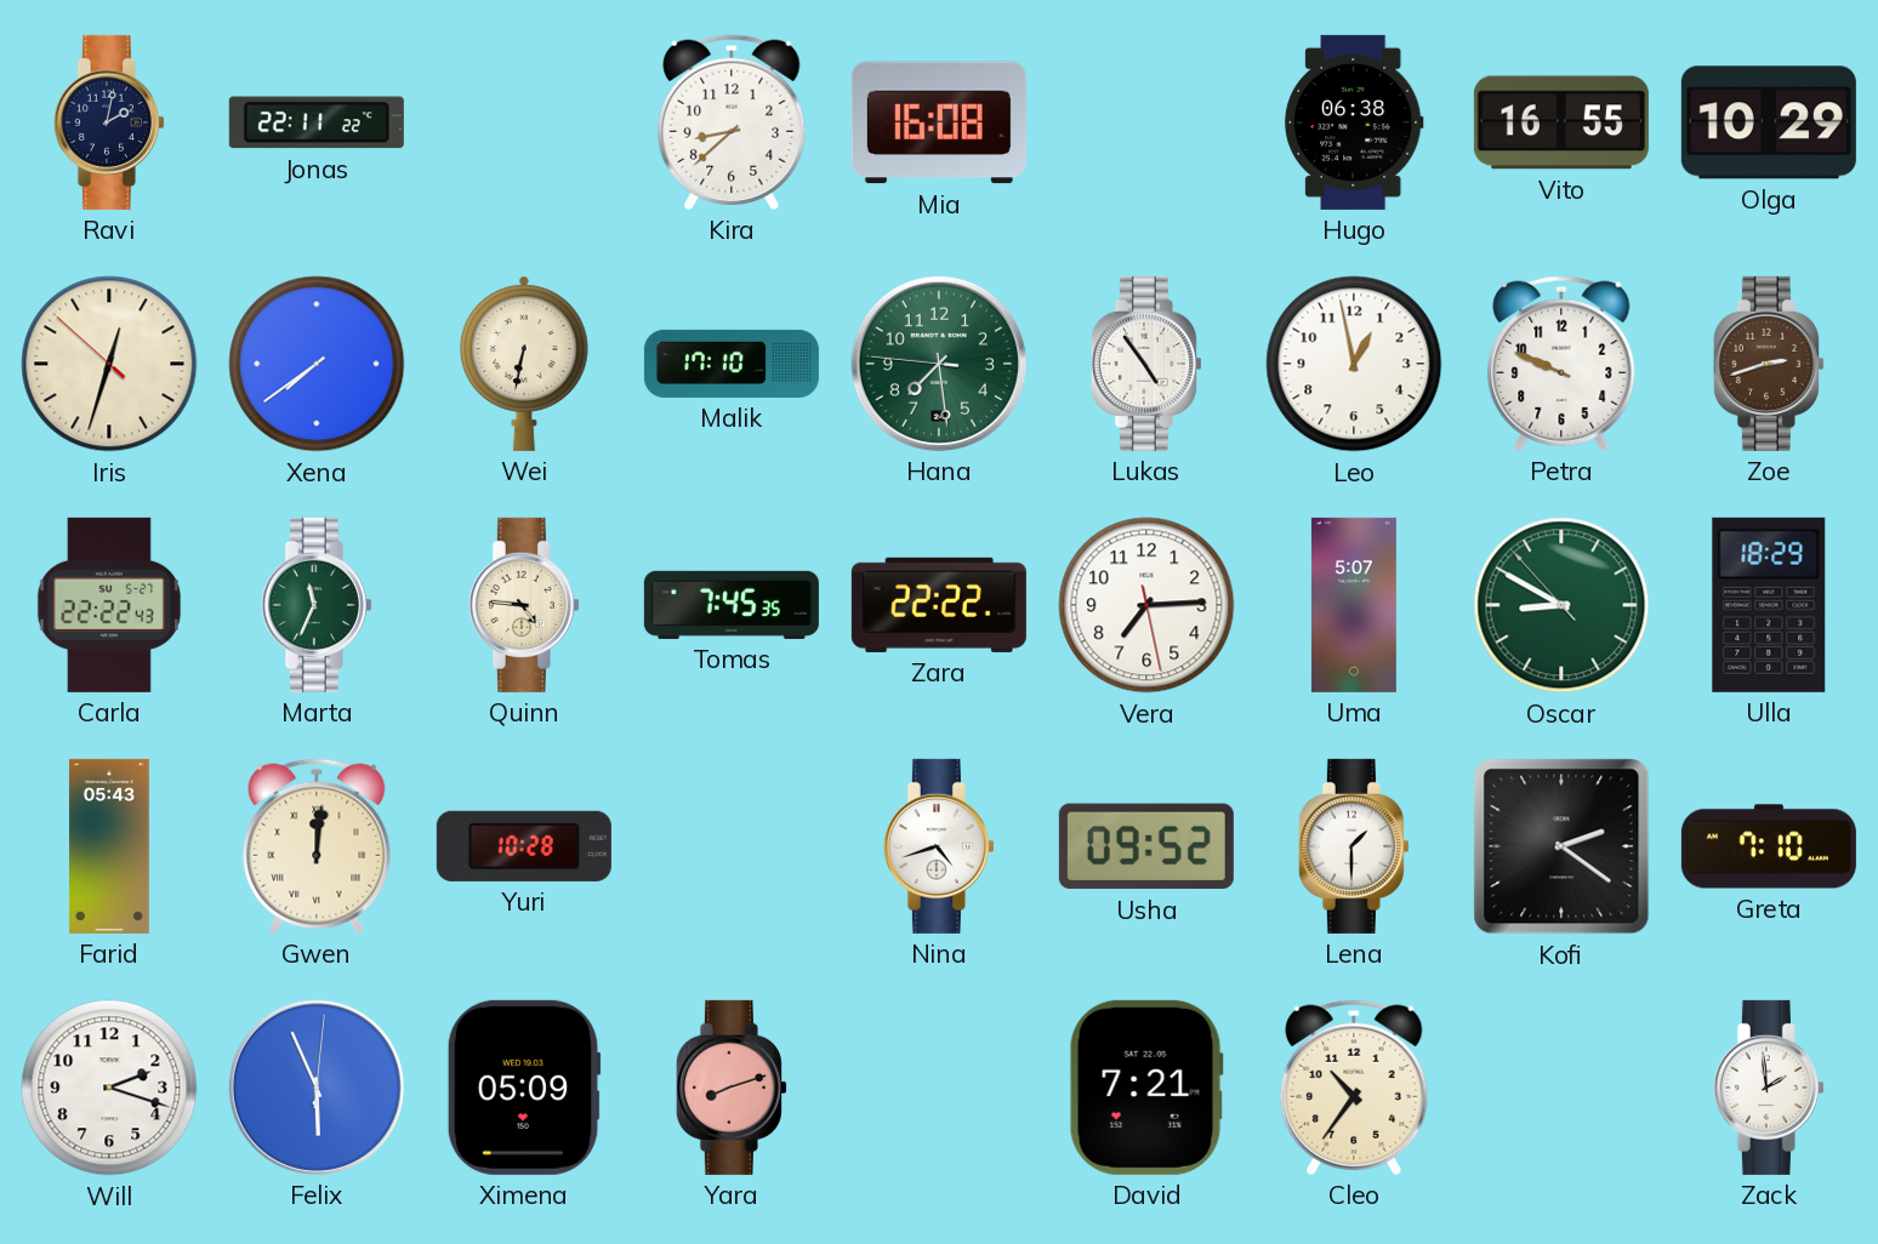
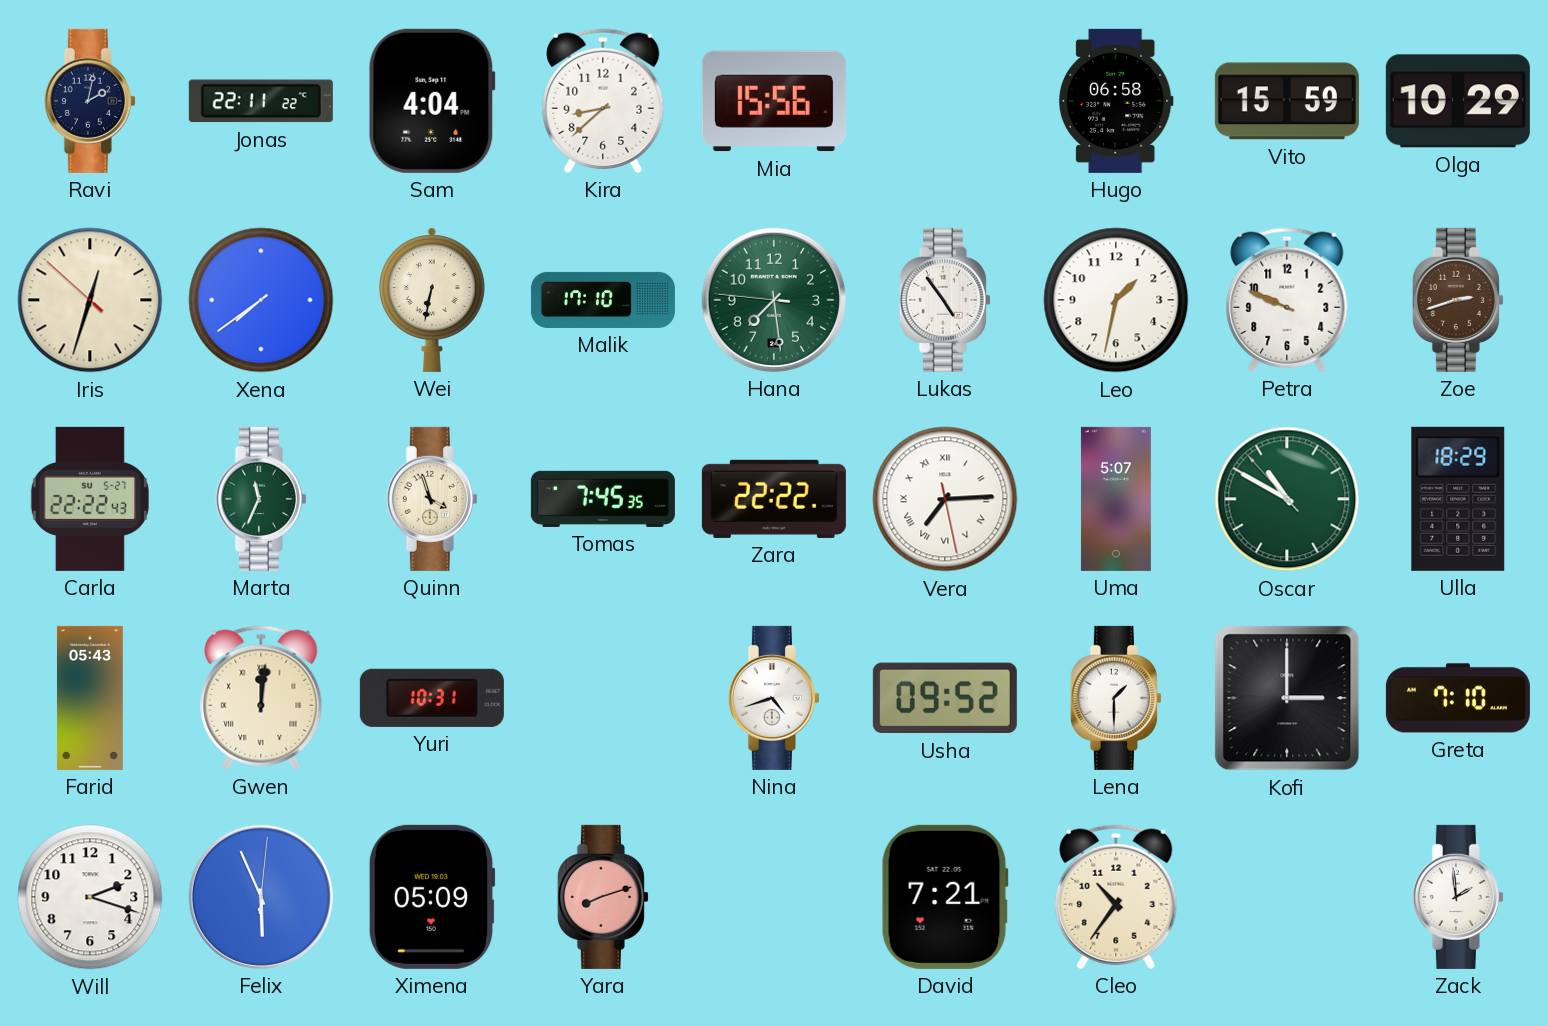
Sam: none -> 4:04 (432, 101)
Mia: 16:08 -> 15:56 (774, 101)
Hugo: 06:38 -> 06:58 (1116, 101)
Vito: 16:55 -> 15:59 (1287, 101)
Leo: 12:58 -> 1:32 (1116, 300)
Quinn: 4:46 -> 3:57 (432, 499)
Vera numerals: Arabic -> Roman (945, 499)
Oscar: 8:49 -> 10:49 (1287, 499)
Yuri: 10:28 -> 10:31 (432, 698)
Kofi: 2:21 -> 3:00 (1287, 698)
